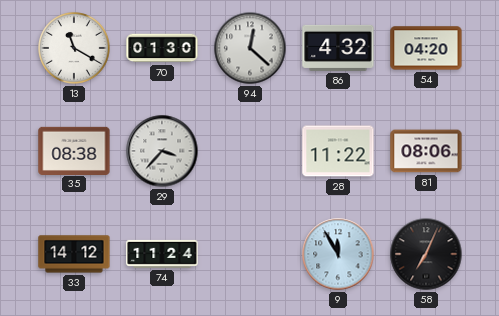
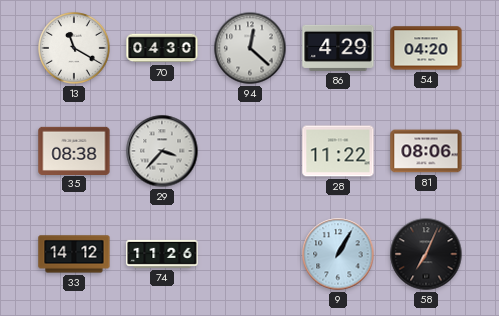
70: 01:30 -> 04:30 (162, 48)
86: 4:32 -> 4:29 (338, 48)
74: 11:24 -> 11:26 (162, 254)
9: 11:55 -> 1:05 (338, 254)
